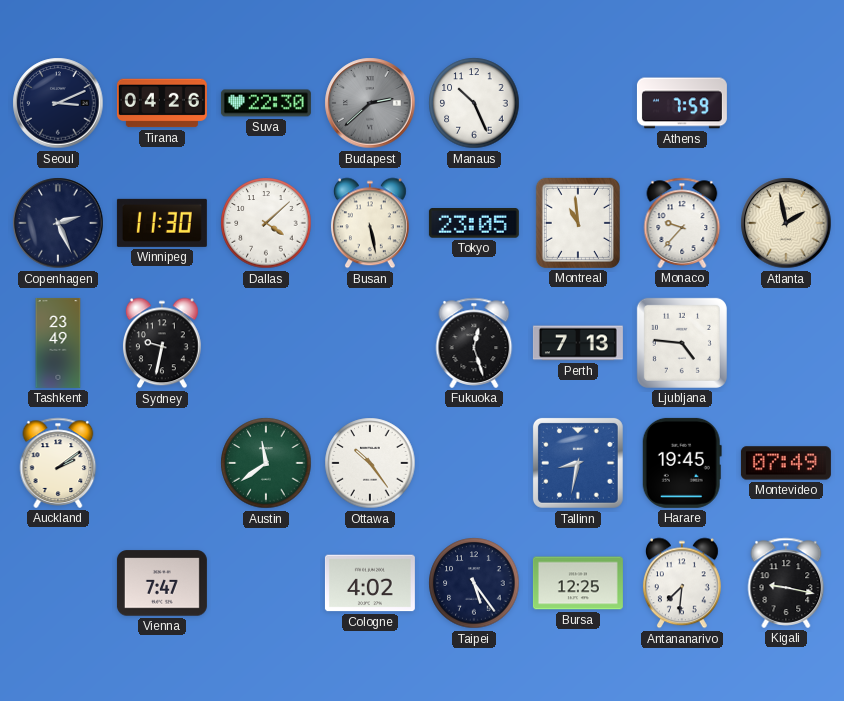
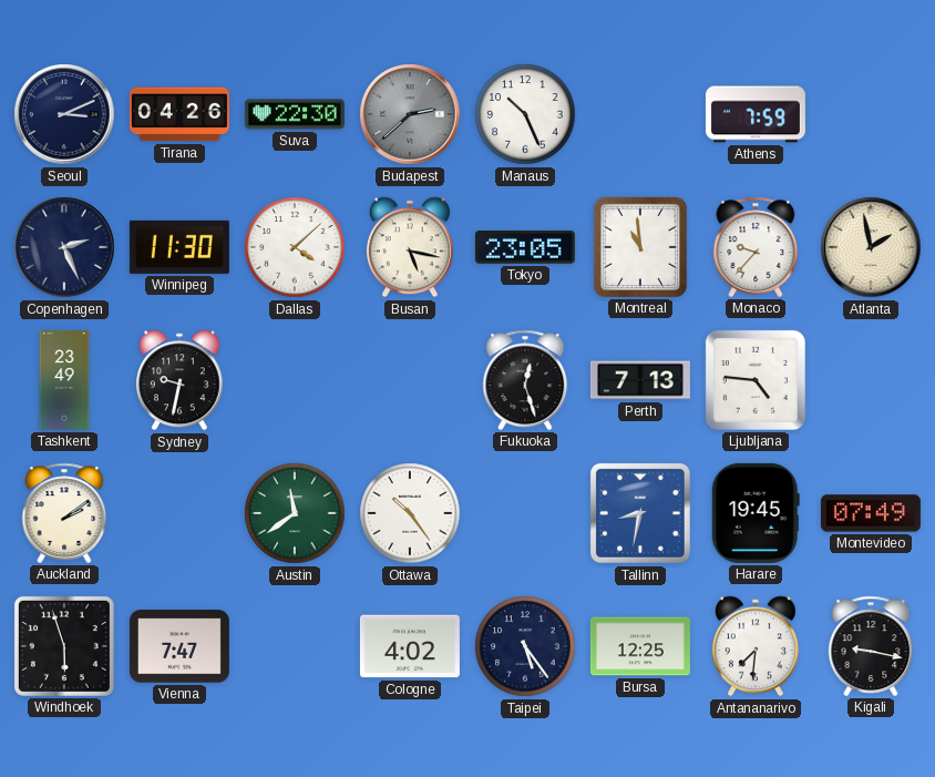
Busan: 5:28 -> 5:17 (410, 247)
Windhoek: none -> 5:57 (64, 646)
